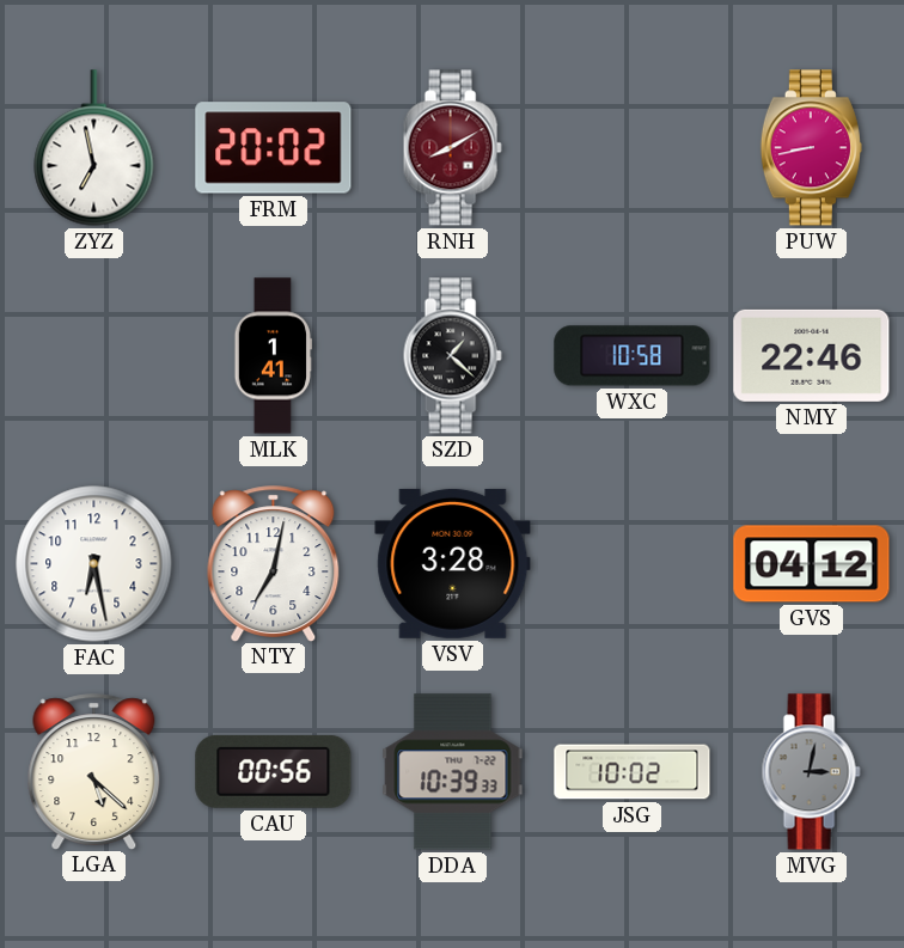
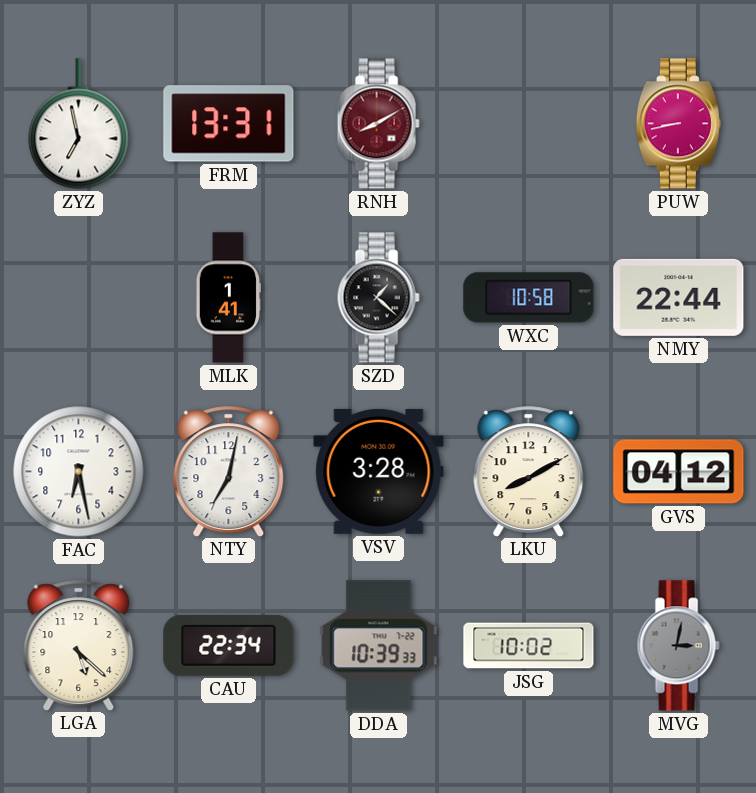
FRM: 20:02 -> 13:31 (229, 124)
NMY: 22:46 -> 22:44 (679, 297)
LKU: none -> 8:10 (529, 471)
CAU: 00:56 -> 22:34 (229, 645)
